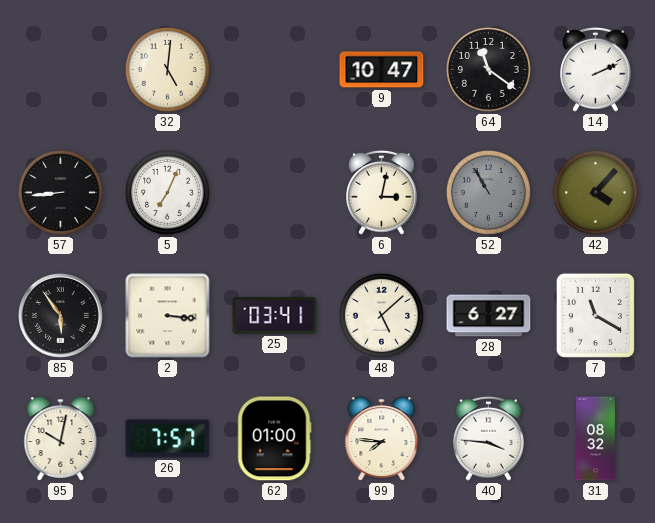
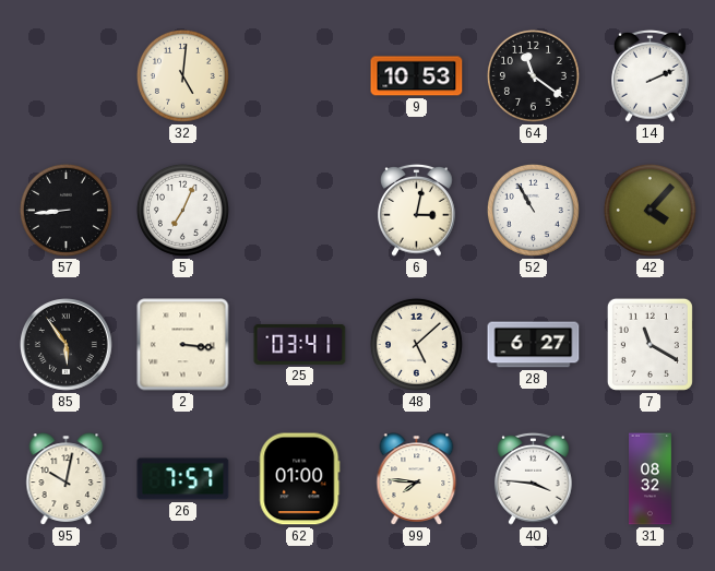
9: 10:47 -> 10:53 (417, 76)
52 dial: grey -> white (533, 210)
